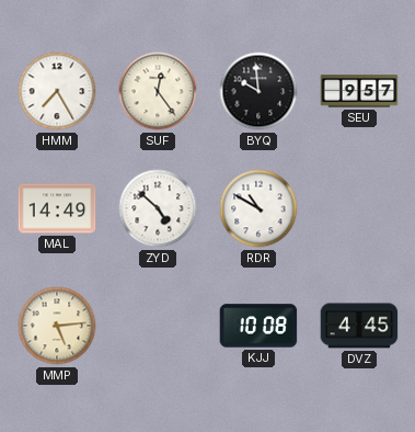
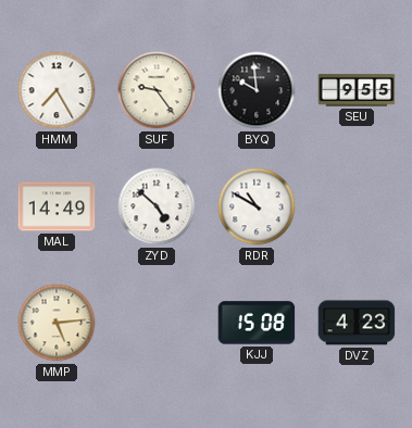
SUF: 12:24 -> 9:24 (157, 90)
SEU: 9:57 -> 9:55 (357, 90)
KJJ: 10:08 -> 15:08 (257, 323)
DVZ: 4:45 -> 4:23 (357, 323)
